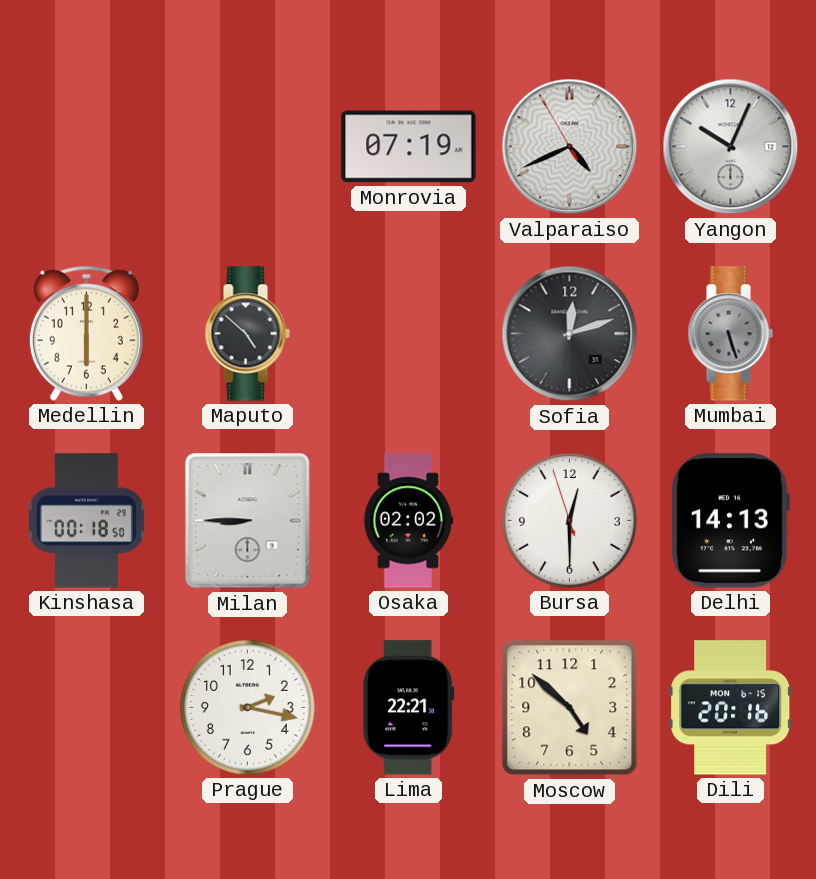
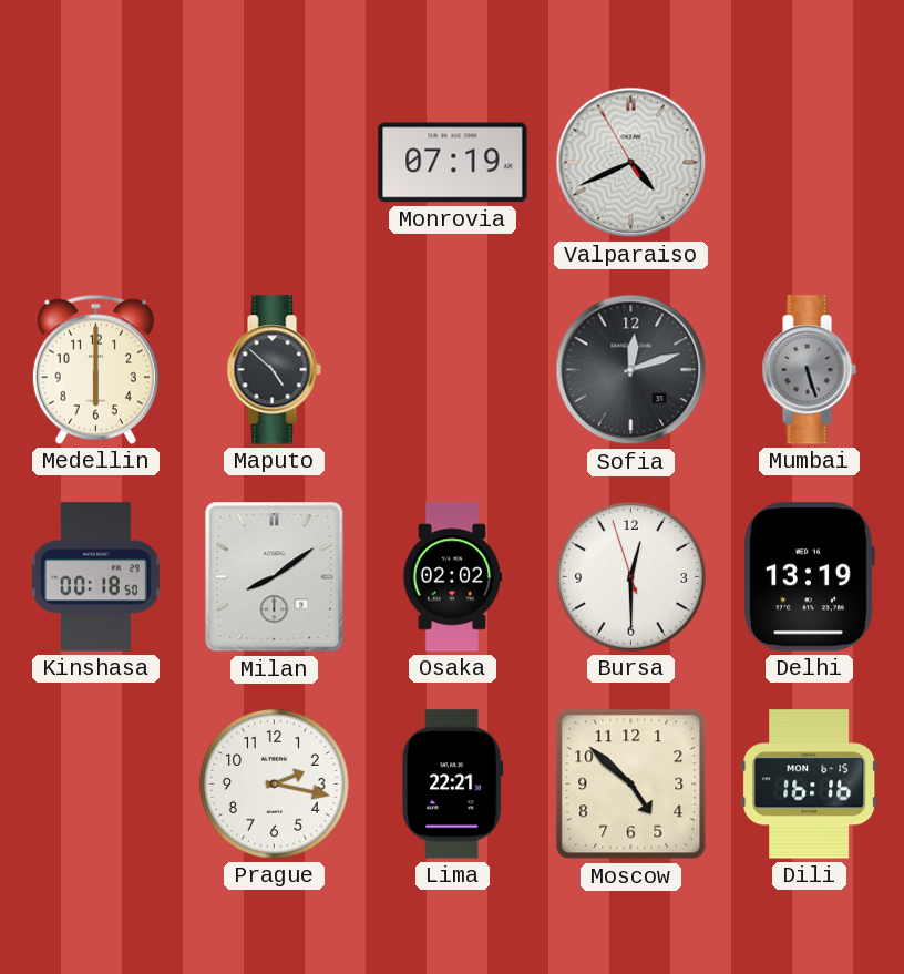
Yangon: 10:04 -> none (731, 147)
Milan: 8:45 -> 8:09 (275, 577)
Delhi: 14:13 -> 13:19 (809, 577)
Dili: 20:16 -> 16:16 (810, 785)
